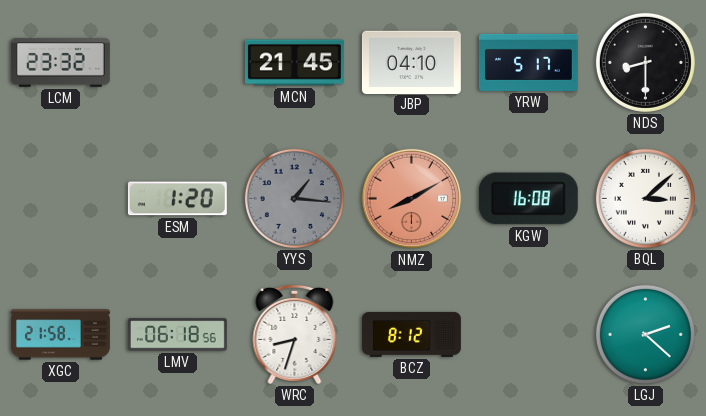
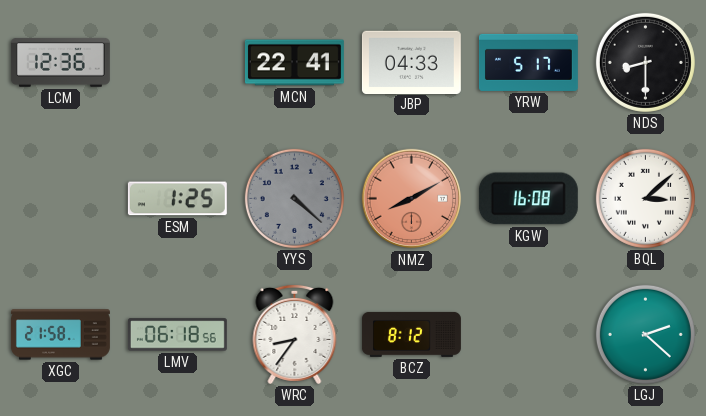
LCM: 23:32 -> 12:36 (60, 62)
MCN: 21:45 -> 22:41 (294, 63)
JBP: 04:10 -> 04:33 (411, 62)
ESM: 1:20 -> 1:25 (177, 199)
YYS: 1:16 -> 4:22 (294, 198)
WRC: 8:33 -> 8:36 (295, 334)
